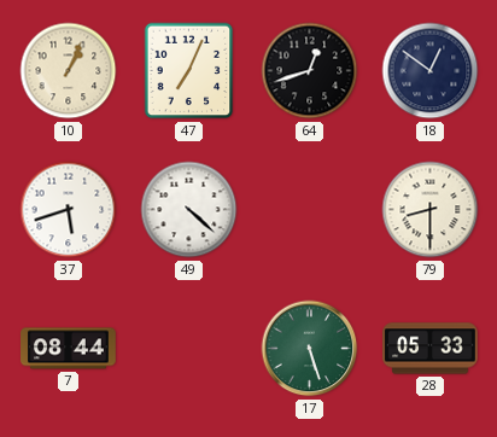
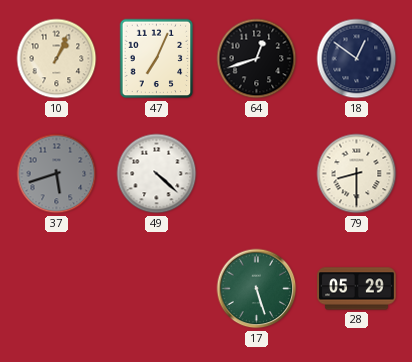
37 dial: white -> grey (57, 174)
7: 08:44 -> none (69, 349)
28: 05:33 -> 05:29 (357, 289)
